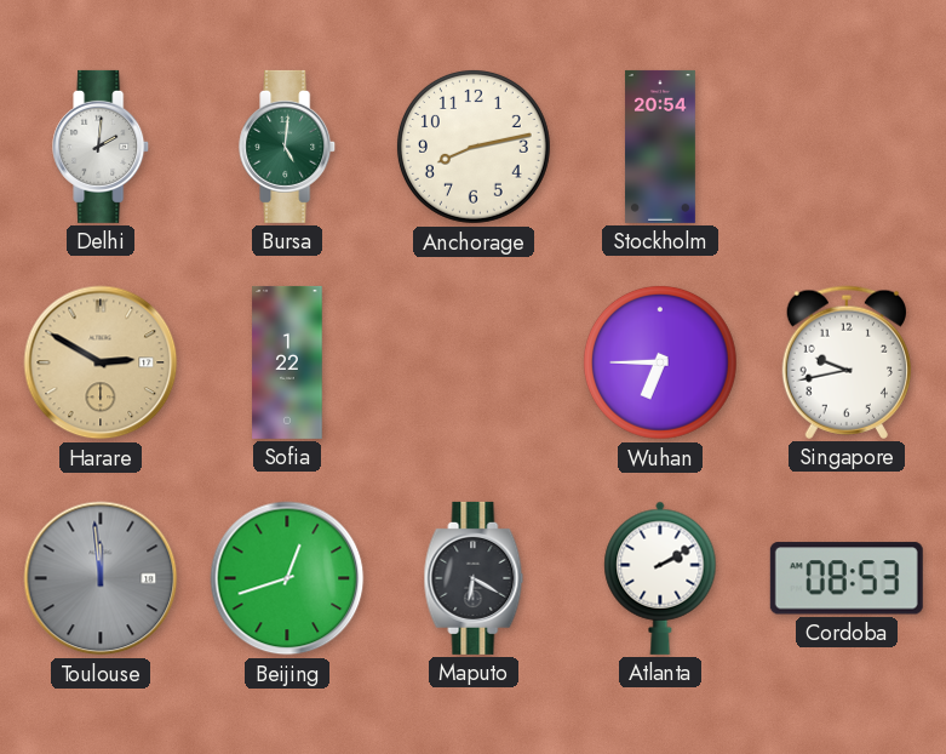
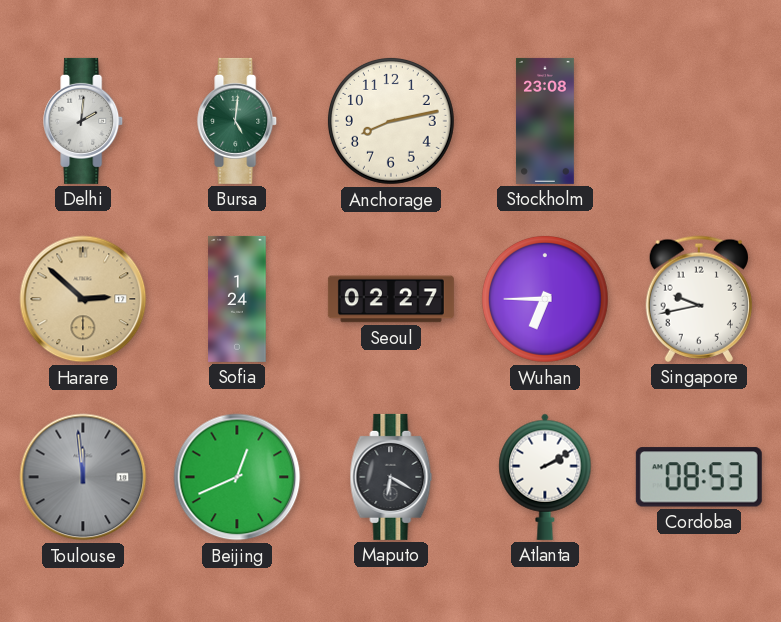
Stockholm: 20:54 -> 23:08 (545, 121)
Harare: 2:50 -> 2:52 (83, 299)
Sofia: 1:22 -> 1:24 (237, 299)
Seoul: none -> 02:27 (391, 299)
Beijing: 12:42 -> 12:41 (237, 477)
